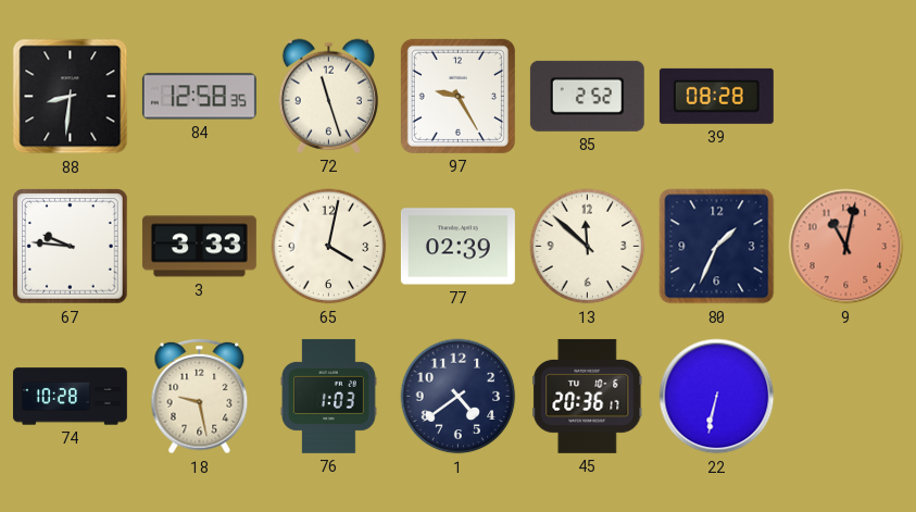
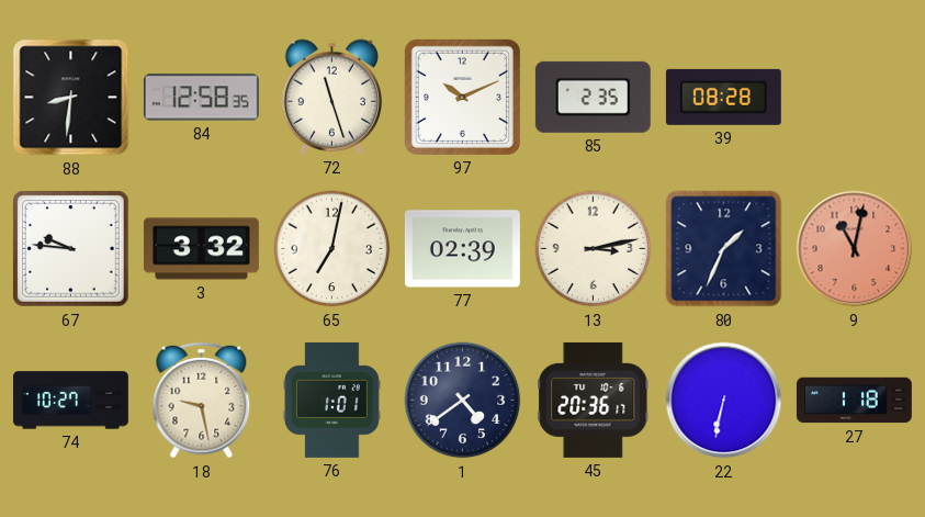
97: 9:25 -> 10:11 (462, 97)
85: 2:52 -> 2:35 (593, 97)
3: 3:33 -> 3:32 (201, 249)
65: 4:02 -> 7:02 (332, 249)
13: 11:52 -> 3:13 (594, 249)
74: 10:28 -> 10:27 (70, 401)
76: 1:03 -> 1:01 (331, 400)
27: none -> 1:18 (854, 401)
